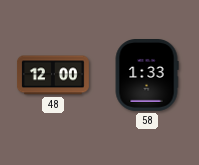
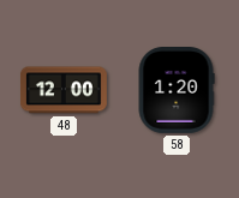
58: 1:33 -> 1:20 (177, 91)
